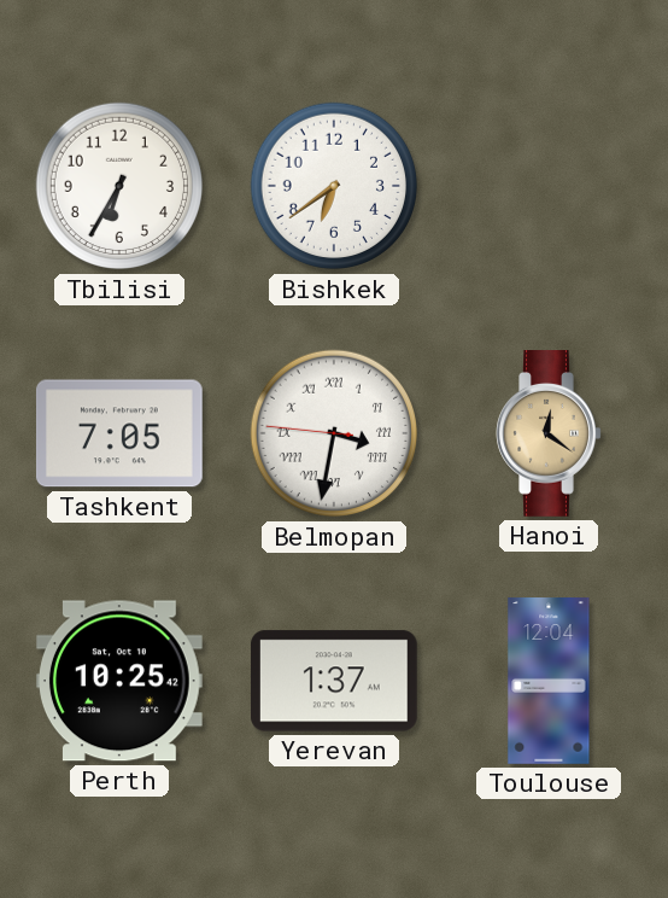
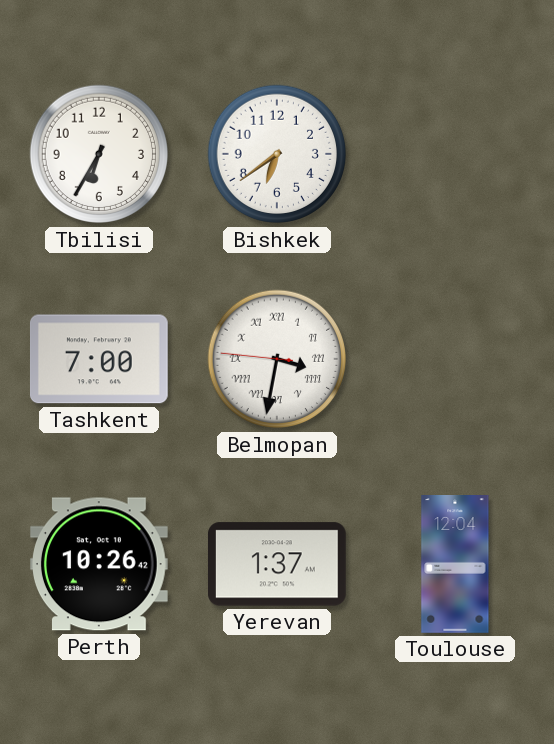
Tashkent: 7:05 -> 7:00 (99, 359)
Hanoi: 12:21 -> none (549, 435)
Perth: 10:25 -> 10:26 (99, 564)
